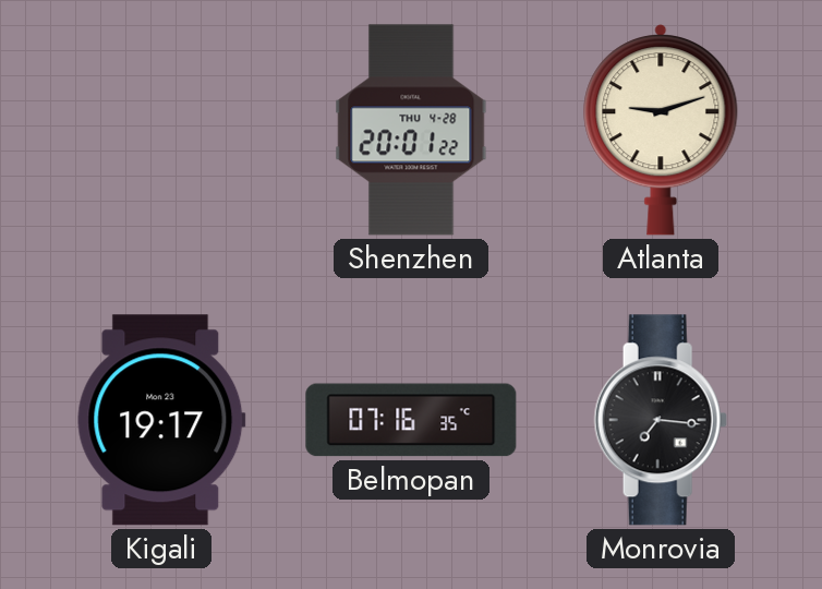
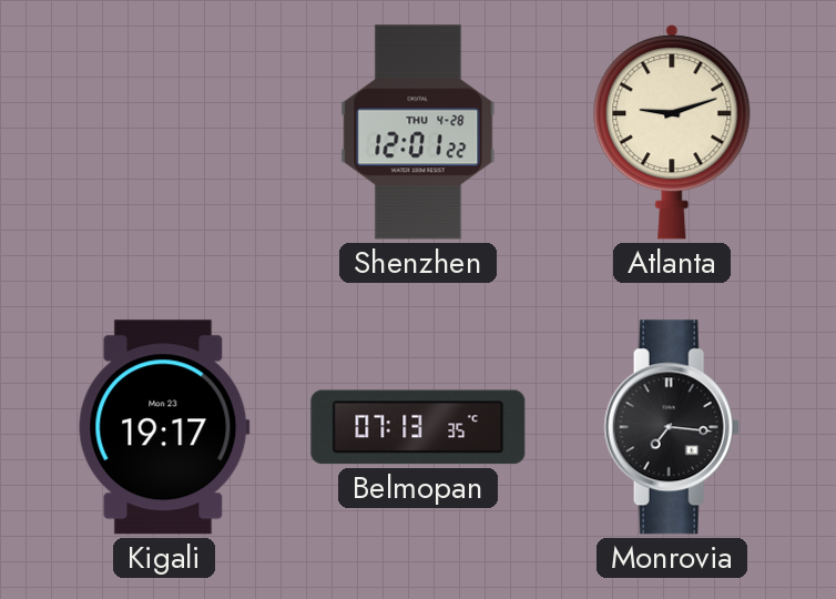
Shenzhen: 20:01 -> 12:01 (418, 132)
Belmopan: 07:16 -> 07:13 (418, 427)
